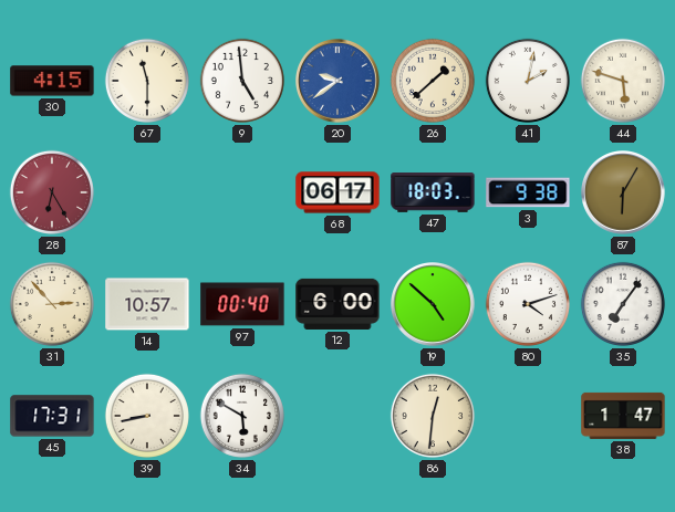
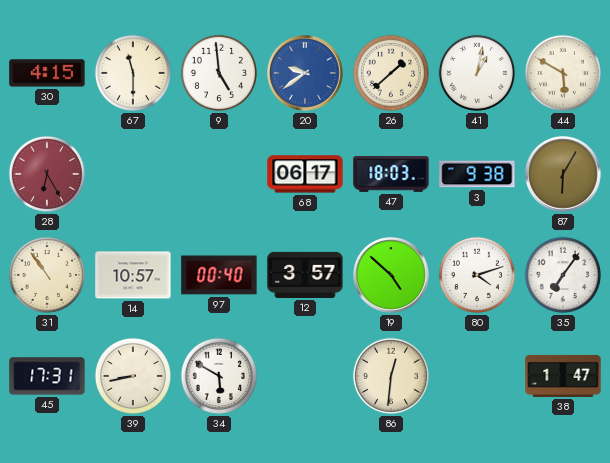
41: 2:02 -> 1:02 (477, 73)
44: 5:48 -> 5:50 (563, 73)
31: 2:53 -> 10:54 (47, 275)
12: 6:00 -> 3:57 (305, 275)
